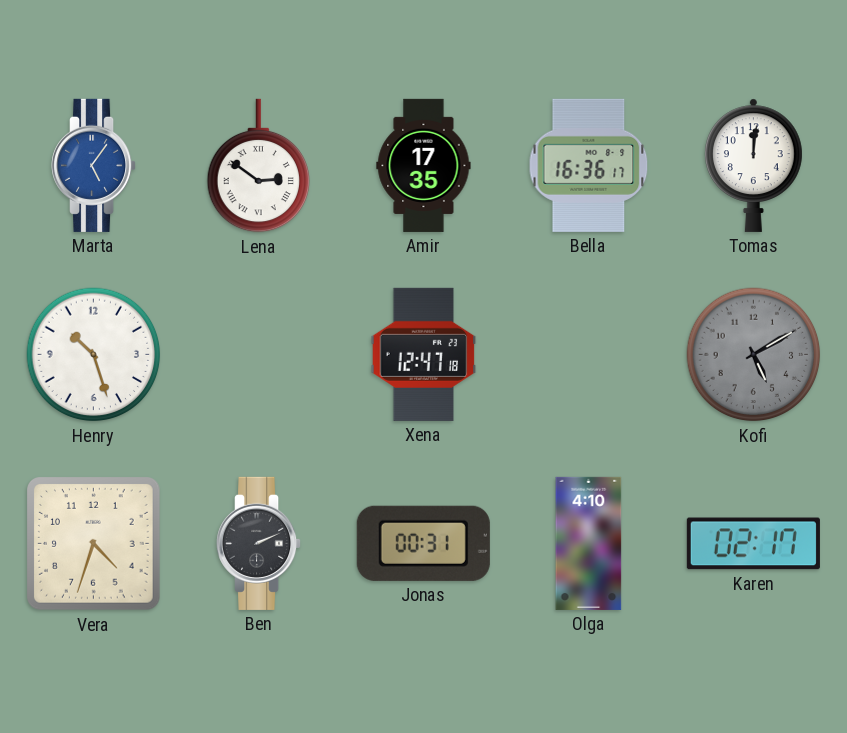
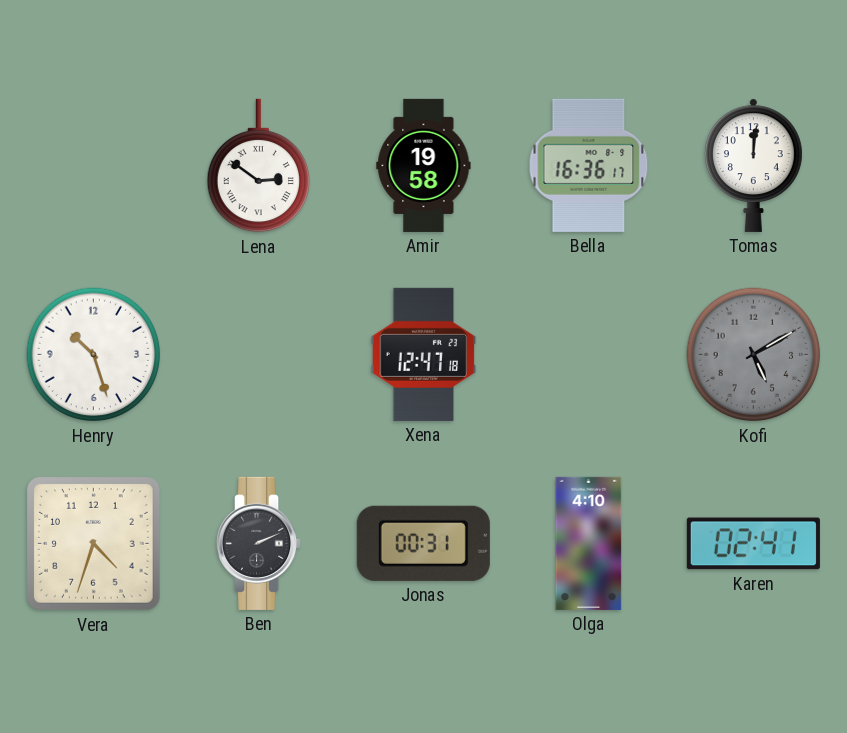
Marta: 5:06 -> none (94, 165)
Amir: 17:35 -> 19:58 (424, 165)
Karen: 02:17 -> 02:41 (753, 544)
